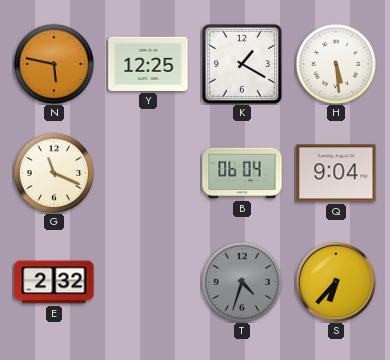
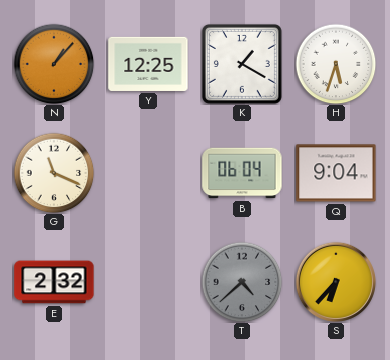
N: 5:47 -> 1:07 (54, 64)
H: 5:29 -> 5:33 (336, 64)
T: 4:33 -> 4:38 (242, 282)
